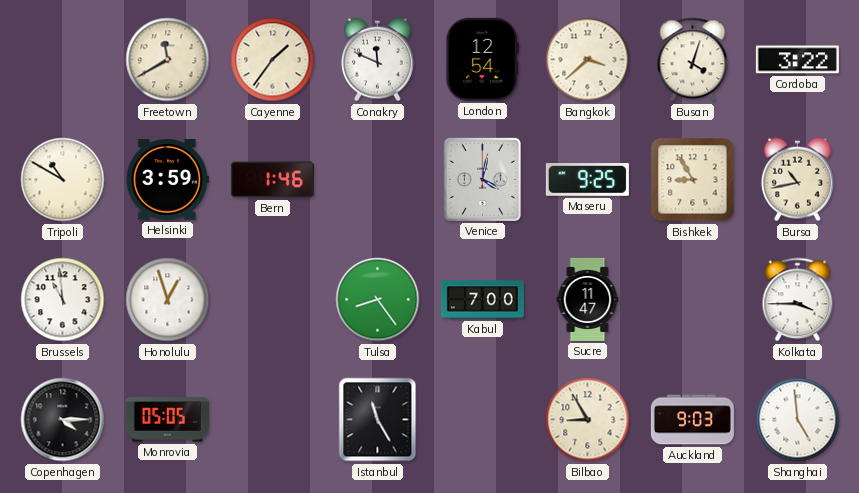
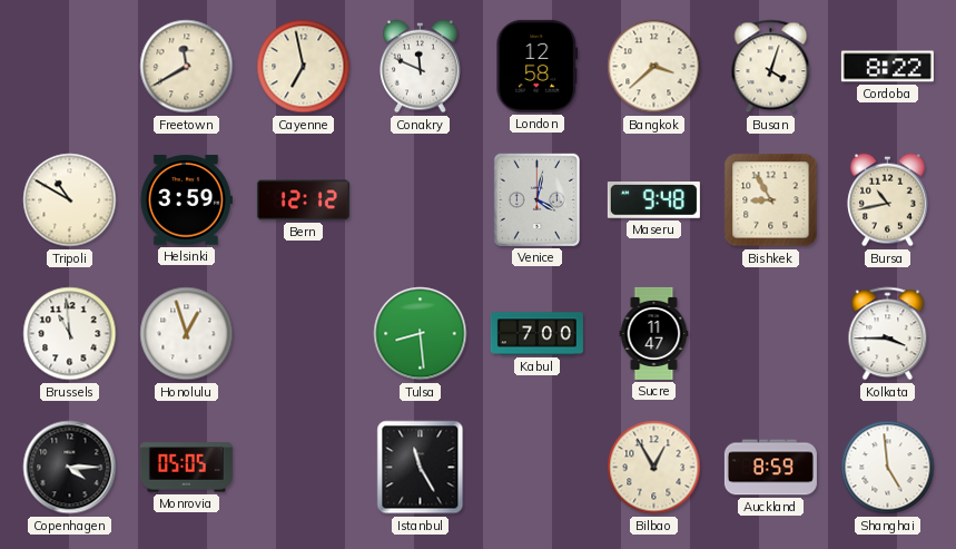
Cayenne: 1:36 -> 6:58 (304, 67)
London: 12:54 -> 12:58 (538, 66)
Cordoba: 3:22 -> 8:22 (887, 67)
Bern: 1:46 -> 12:12 (303, 200)
Maseru: 9:25 -> 9:48 (653, 200)
Tulsa: 8:24 -> 8:29 (421, 334)
Bilbao: 8:55 -> 12:55 (654, 468)
Auckland: 9:03 -> 8:59 (770, 468)
